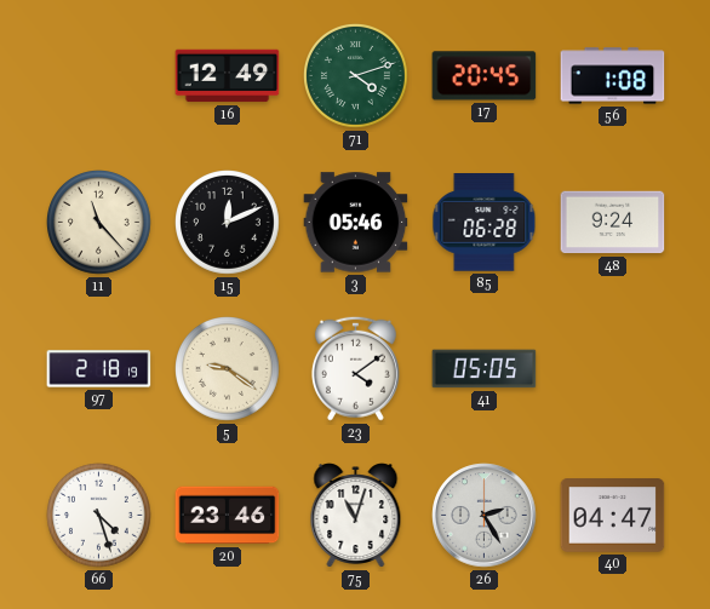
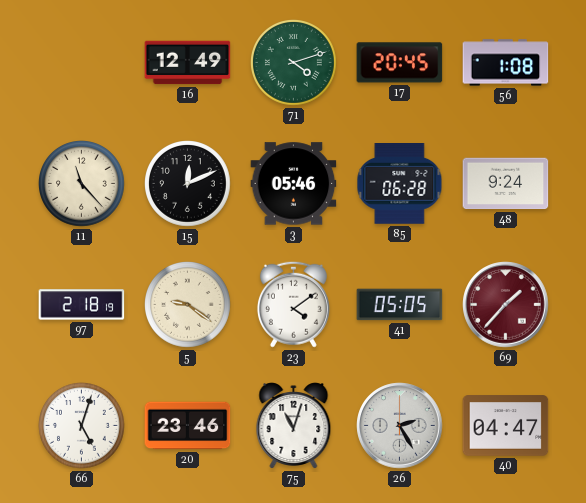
69: none -> 1:37 (506, 305)
66: 4:27 -> 5:03 (82, 426)
